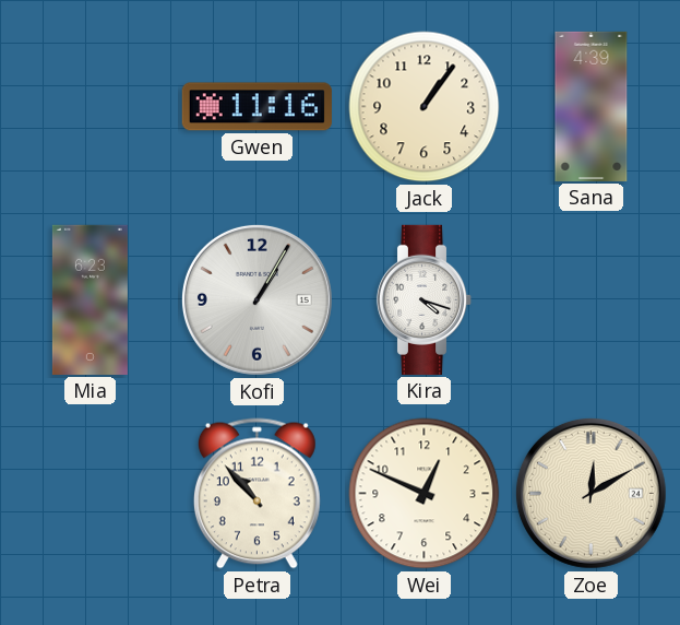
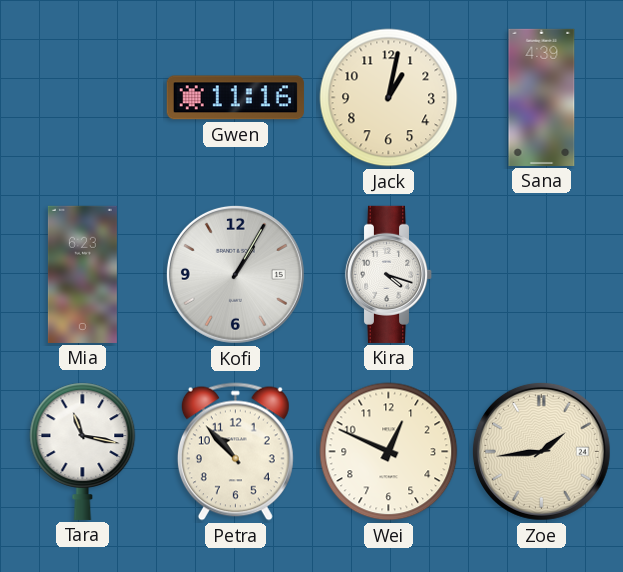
Jack: 1:06 -> 1:02 (389, 98)
Tara: none -> 11:17 (83, 451)
Zoe: 12:10 -> 1:44 (541, 451)
